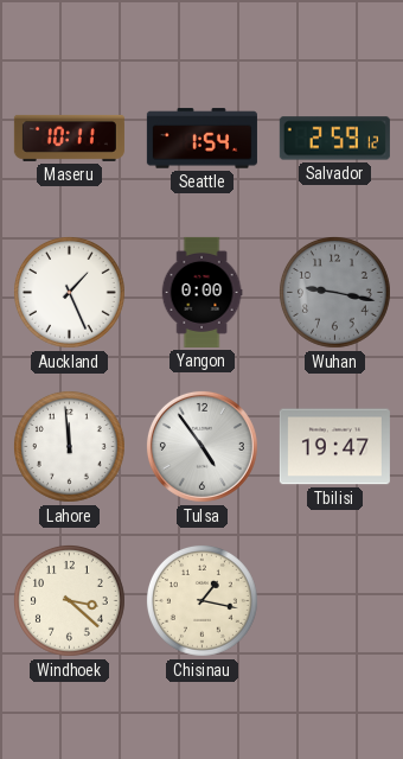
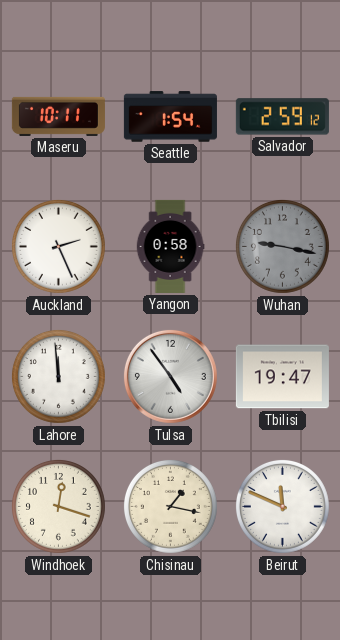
Auckland: 1:26 -> 2:26 (58, 246)
Yangon: 0:00 -> 0:58 (170, 246)
Windhoek: 3:22 -> 12:18 (58, 506)
Beirut: none -> 11:49 (282, 506)
